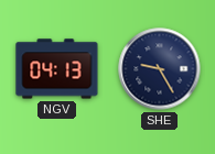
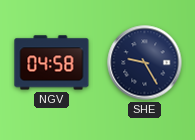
NGV: 04:13 -> 04:58 (52, 63)
